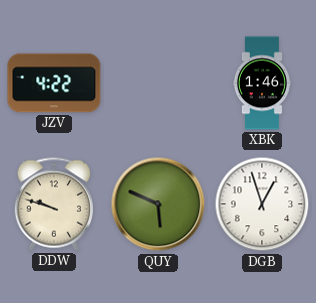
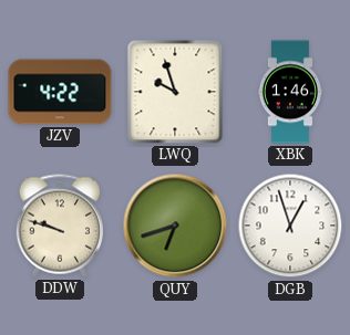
LWQ: none -> 9:57 (175, 92)
QUY: 5:49 -> 6:42 (175, 226)
